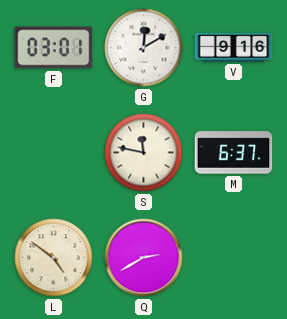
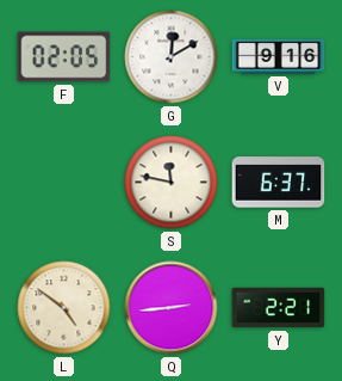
F: 03:01 -> 02:05 (64, 57)
Q: 2:40 -> 2:44 (172, 308)
Y: none -> 2:21 (279, 308)
